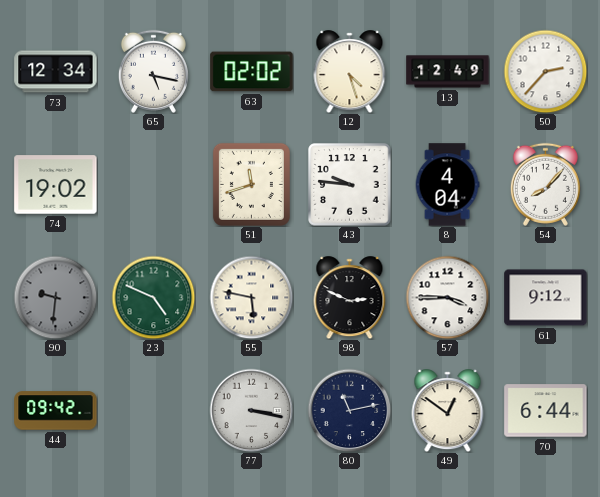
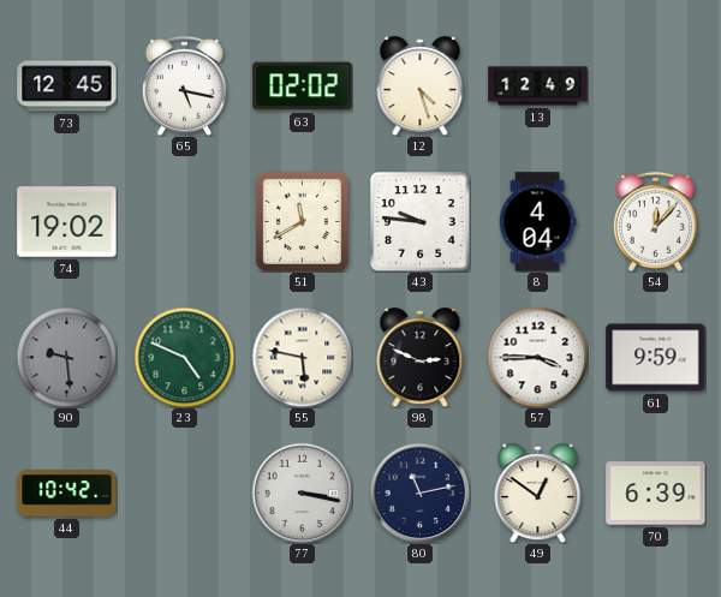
73: 12:34 -> 12:45 (67, 86)
50: 2:37 -> none (545, 71)
51: 11:42 -> 11:40 (302, 221)
54: 8:07 -> 12:07 (655, 221)
90: 9:31 -> 9:29 (66, 357)
61: 9:12 -> 9:59 (656, 358)
44: 09:42 -> 10:42 (67, 494)
70: 6:44 -> 6:39 (656, 494)
